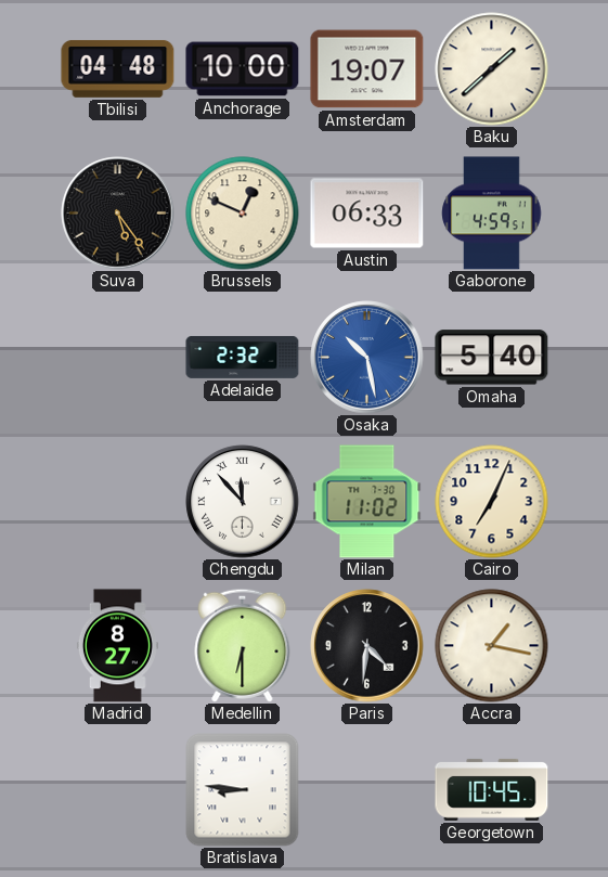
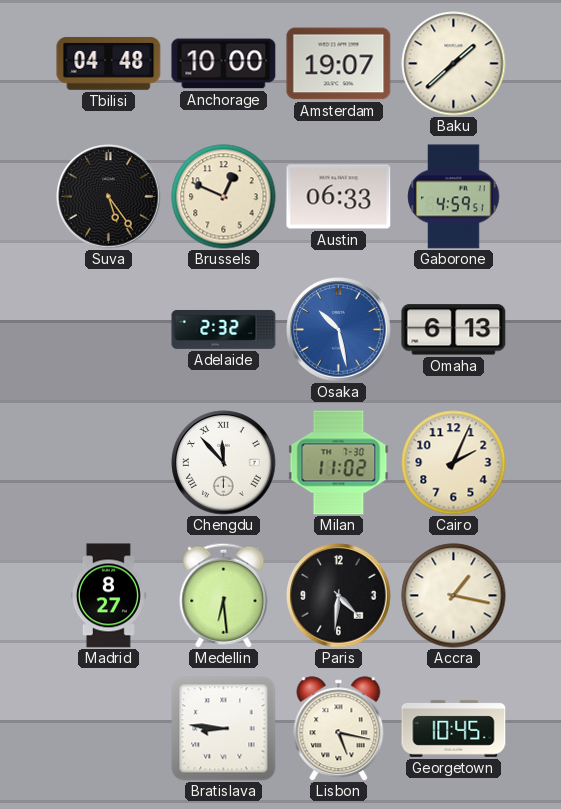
Omaha: 5:40 -> 6:13 (454, 330)
Cairo: 7:04 -> 2:04 (454, 463)
Medellin: 6:30 -> 6:29 (224, 595)
Lisbon: none -> 5:17 (339, 729)
